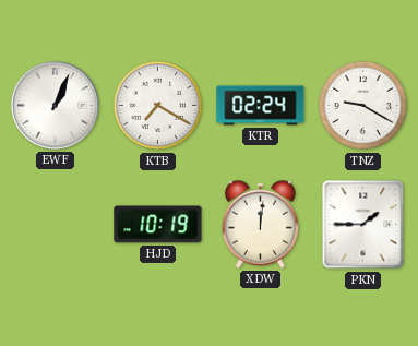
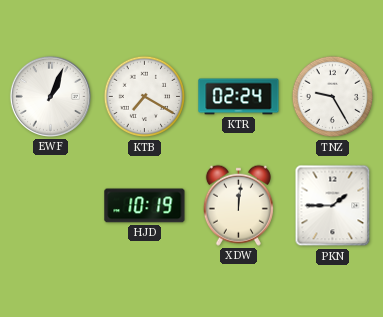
TNZ: 9:20 -> 9:25 (333, 97)
